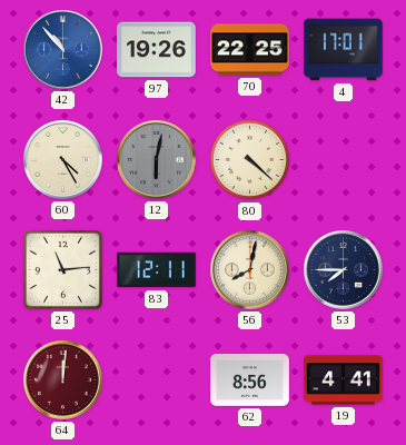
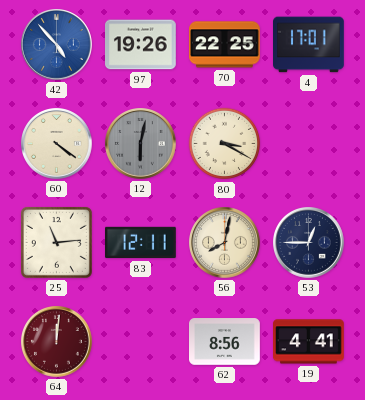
42: 10:53 -> 4:53 (57, 45)
60: 4:25 -> 4:21 (57, 144)
80: 4:22 -> 3:20 (225, 144)
53: 7:45 -> 12:45 (309, 243)
